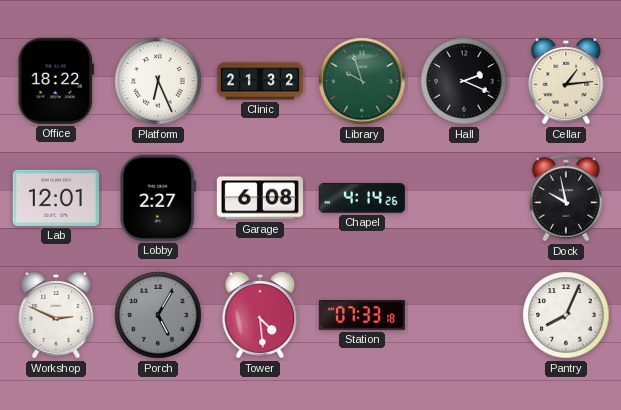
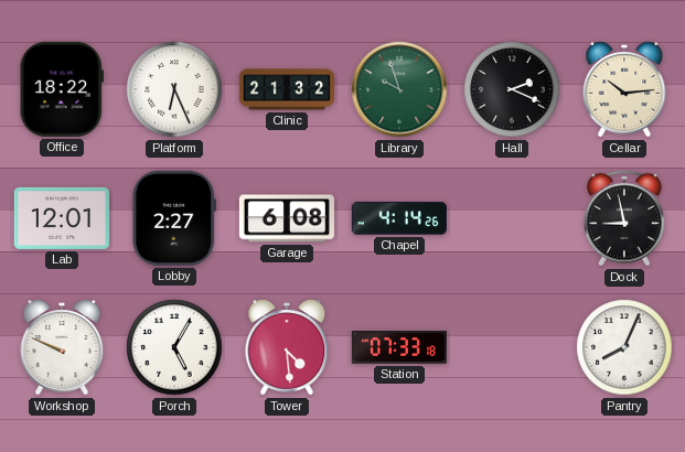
Cellar: 1:14 -> 10:14 (624, 89)
Dock: 9:58 -> 8:58 (625, 218)
Workshop: 2:49 -> 9:49 (62, 347)
Porch dial: grey -> white (174, 347)
